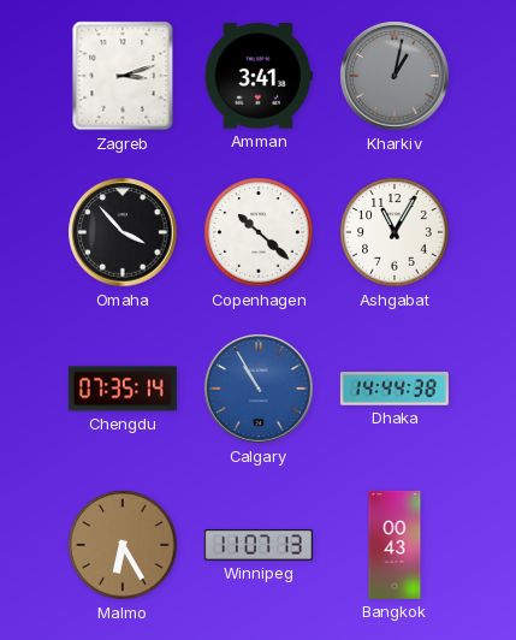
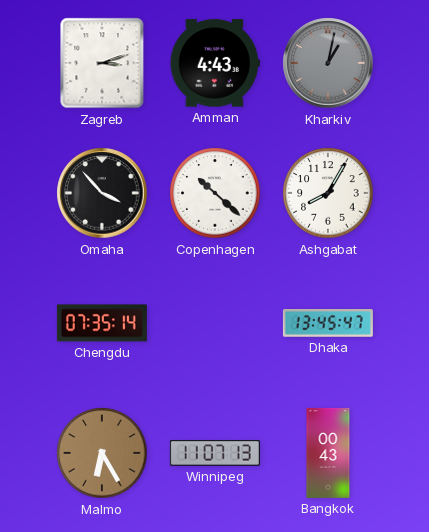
Amman: 3:41 -> 4:43 (215, 63)
Ashgabat: 11:05 -> 8:05 (328, 193)
Calgary: 10:55 -> none (259, 389)
Dhaka: 14:44 -> 13:45 (328, 324)
